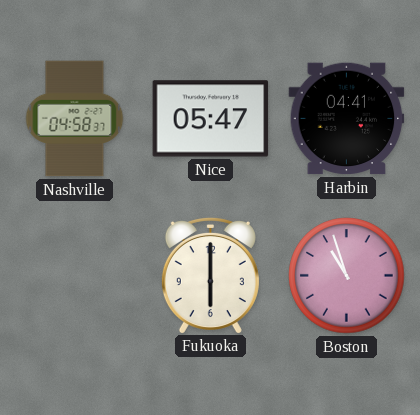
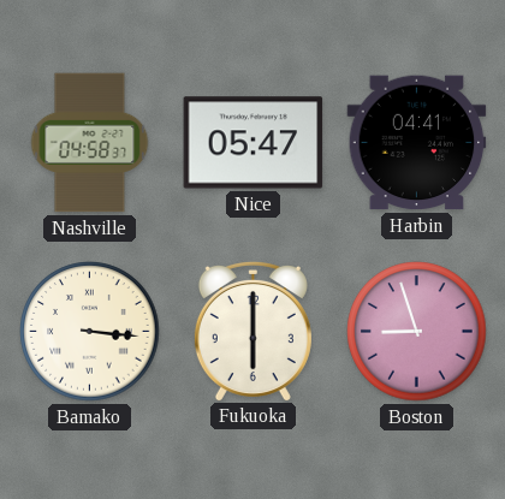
Bamako: none -> 3:16 (90, 332)
Boston: 10:57 -> 8:57 (417, 332)
